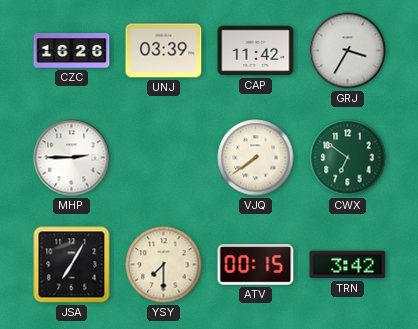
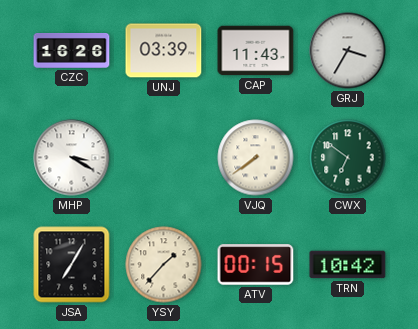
CAP: 11:42 -> 11:43 (256, 51)
MHP: 2:45 -> 3:20 (72, 158)
YSY: 7:30 -> 1:37 (164, 265)
TRN: 3:42 -> 10:42 (348, 265)
